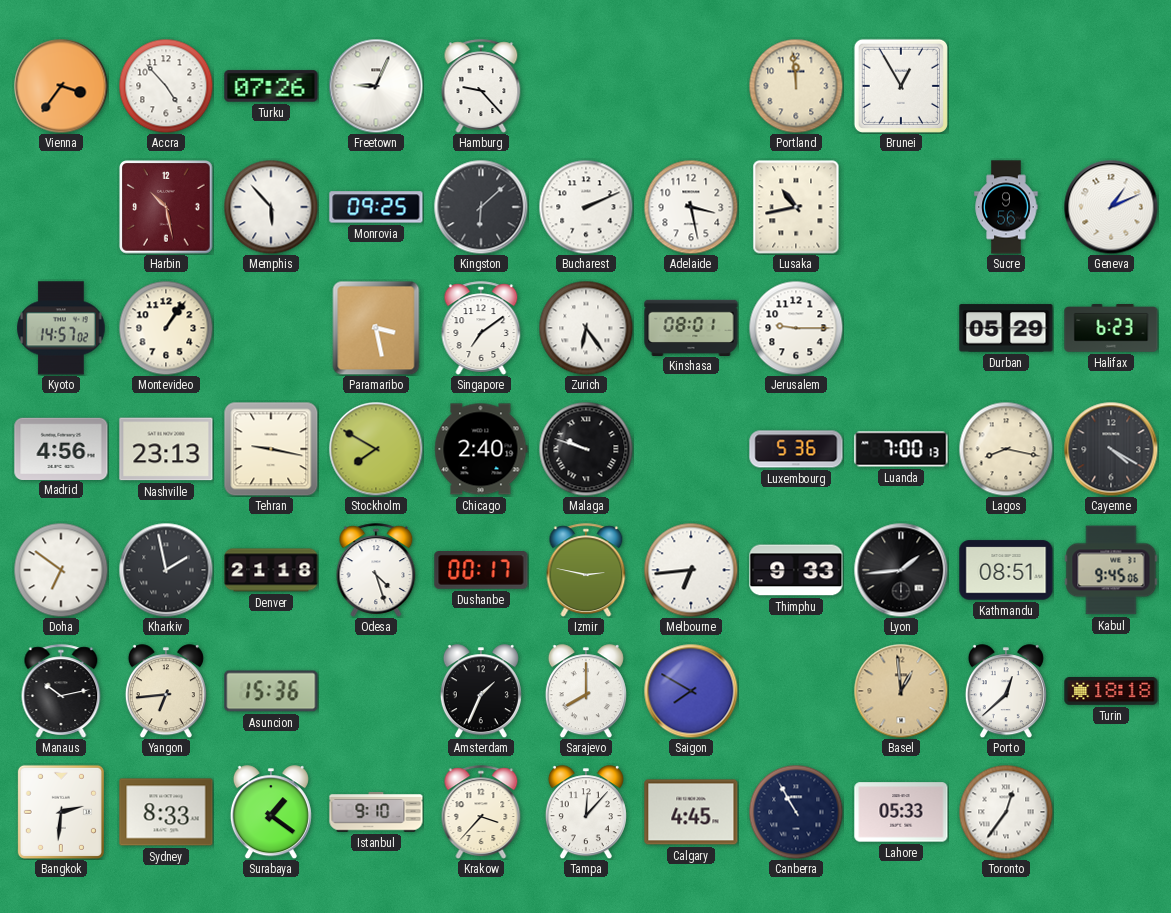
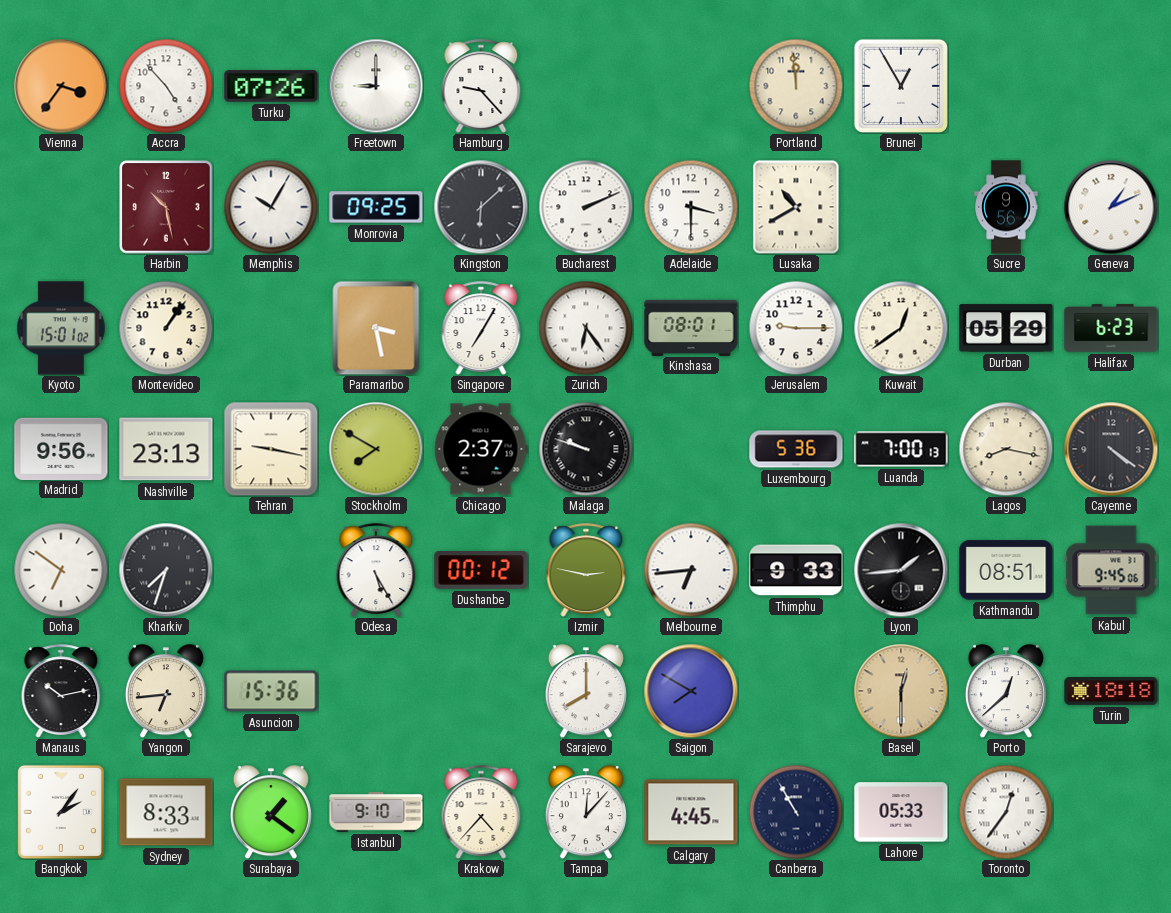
Freetown: 9:04 -> 9:00 (376, 86)
Memphis: 5:53 -> 10:05 (271, 207)
Adelaide: 3:28 -> 3:30 (691, 207)
Lusaka: 10:43 -> 10:40 (796, 207)
Kyoto: 14:57 -> 15:01 (61, 328)
Singapore: 7:09 -> 7:05 (481, 328)
Kuwait: none -> 12:39 (901, 328)
Madrid: 4:56 -> 9:56 (61, 448)
Chicago: 2:40 -> 2:37 (481, 449)
Cayenne: 4:20 -> 4:21 (1111, 449)
Kharkiv: 1:58 -> 7:33 (166, 570)
Denver: 21:18 -> none (271, 570)
Odesa: 4:27 -> 5:25 (376, 570)
Dushanbe: 00:17 -> 00:12 (481, 571)
Amsterdam: 1:34 -> none (481, 691)
Basel: 12:59 -> 12:30 (901, 691)
Bangkok: 2:31 -> 2:06 (61, 812)
Krakow: 3:37 -> 4:37 (481, 812)
